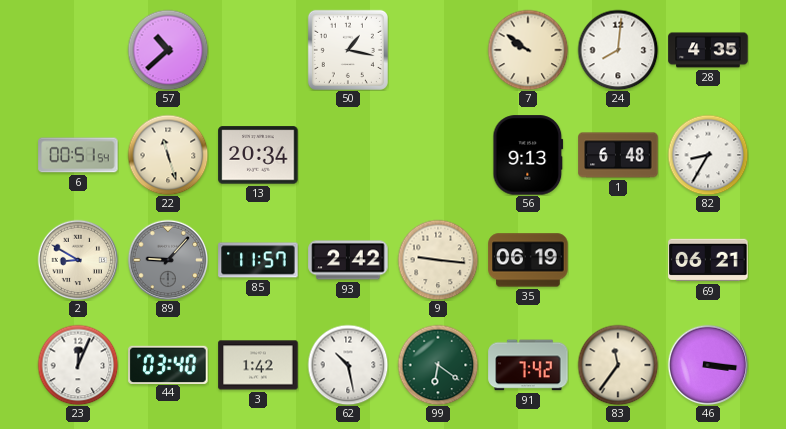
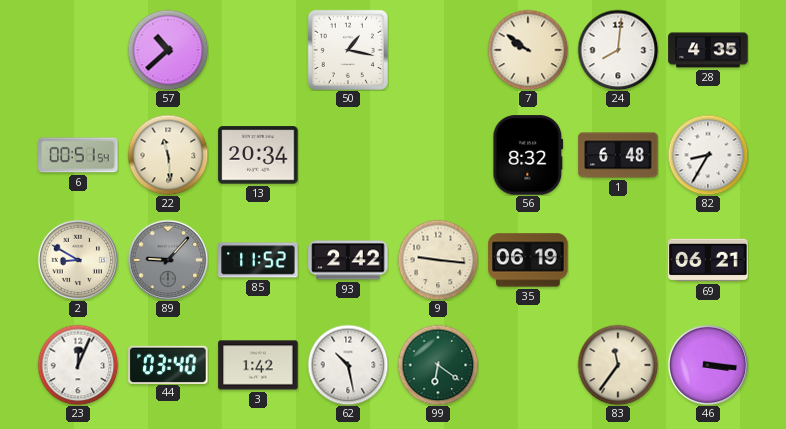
22: 11:27 -> 11:29 (168, 155)
56: 9:13 -> 8:32 (528, 155)
85: 11:57 -> 11:52 (258, 260)
91: 7:42 -> none (528, 365)
